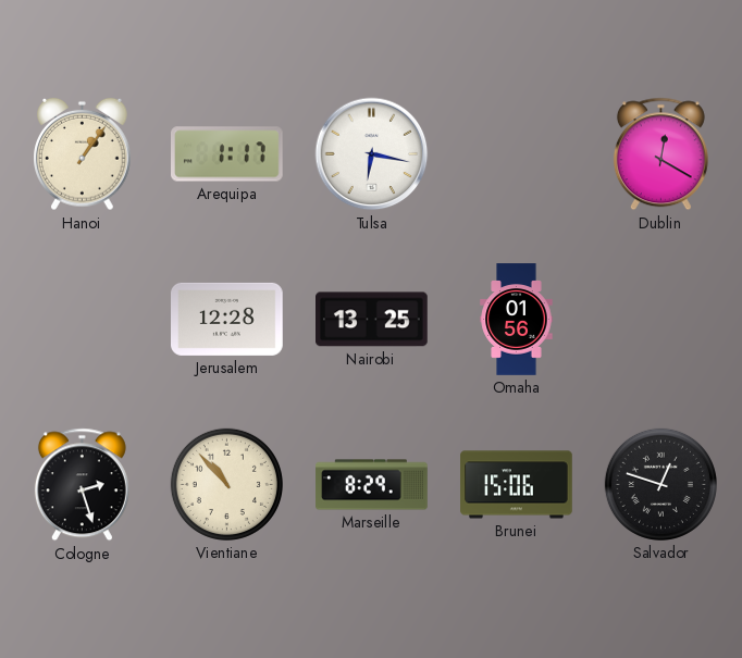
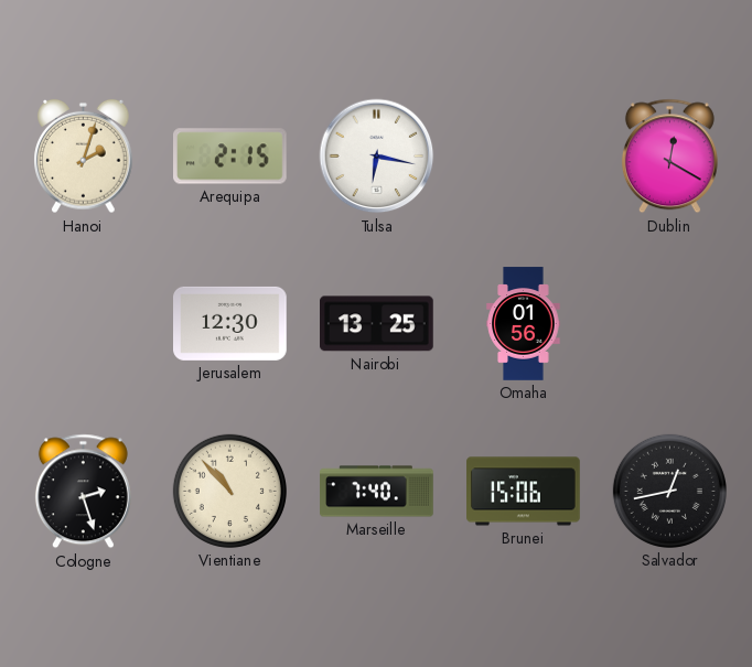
Hanoi: 1:06 -> 2:03 (84, 157)
Arequipa: 1:17 -> 2:15 (230, 157)
Jerusalem: 12:28 -> 12:30 (230, 323)
Marseille: 8:29 -> 7:40 (377, 492)
Salvador: 12:48 -> 12:43 (669, 491)
